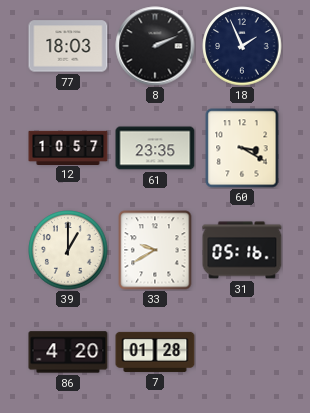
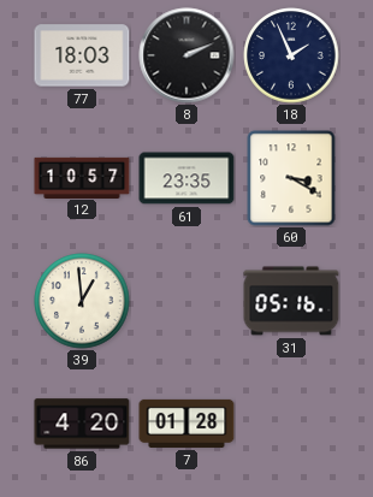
39: 1:00 -> 12:59 (82, 301)
33: 9:40 -> none (155, 250)
